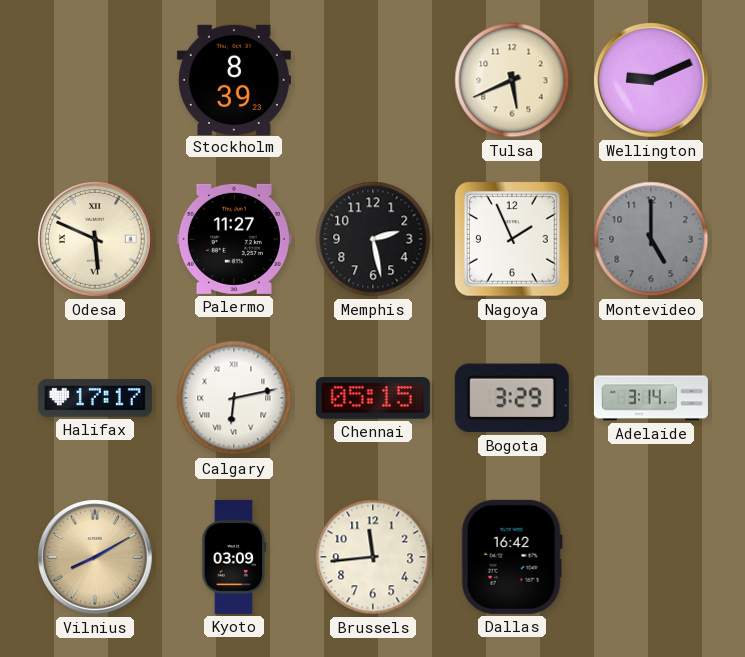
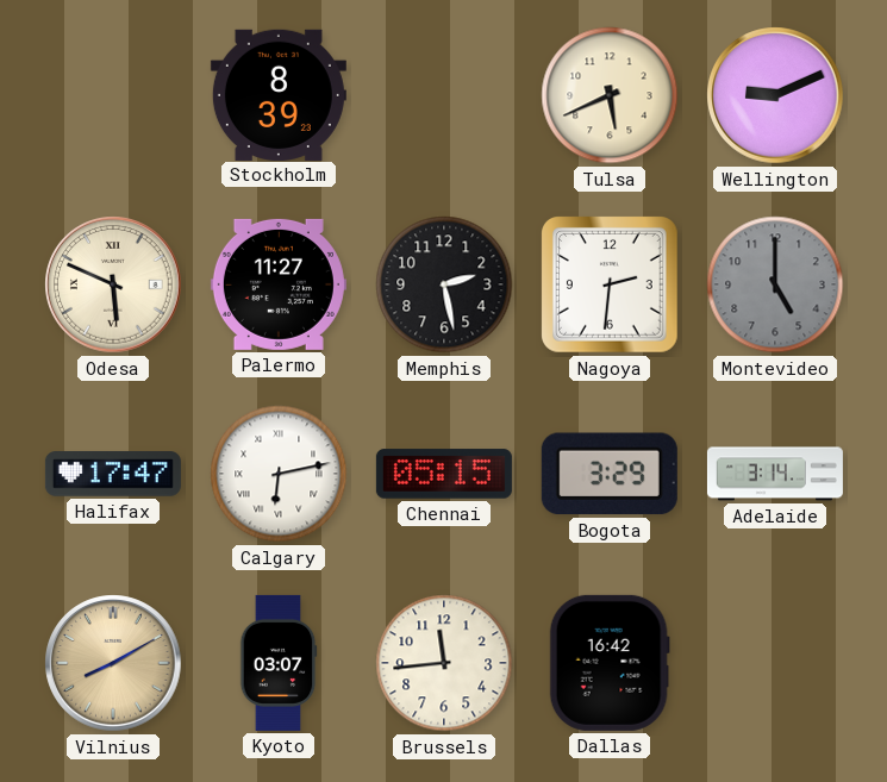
Nagoya: 1:56 -> 2:31 (611, 286)
Halifax: 17:17 -> 17:47 (113, 474)
Kyoto: 03:09 -> 03:07 (279, 663)
